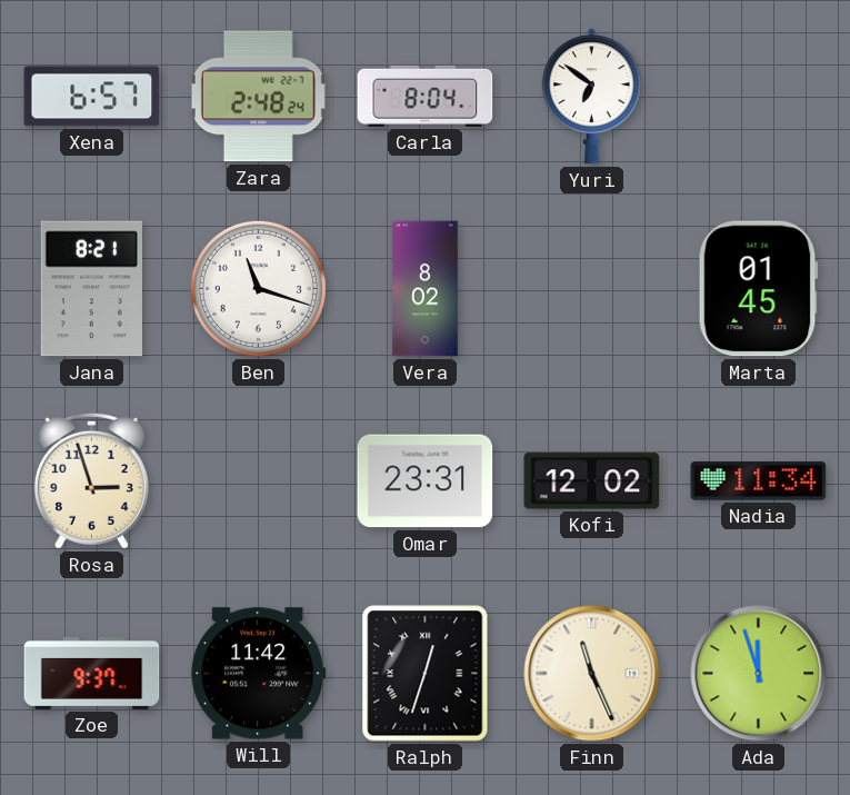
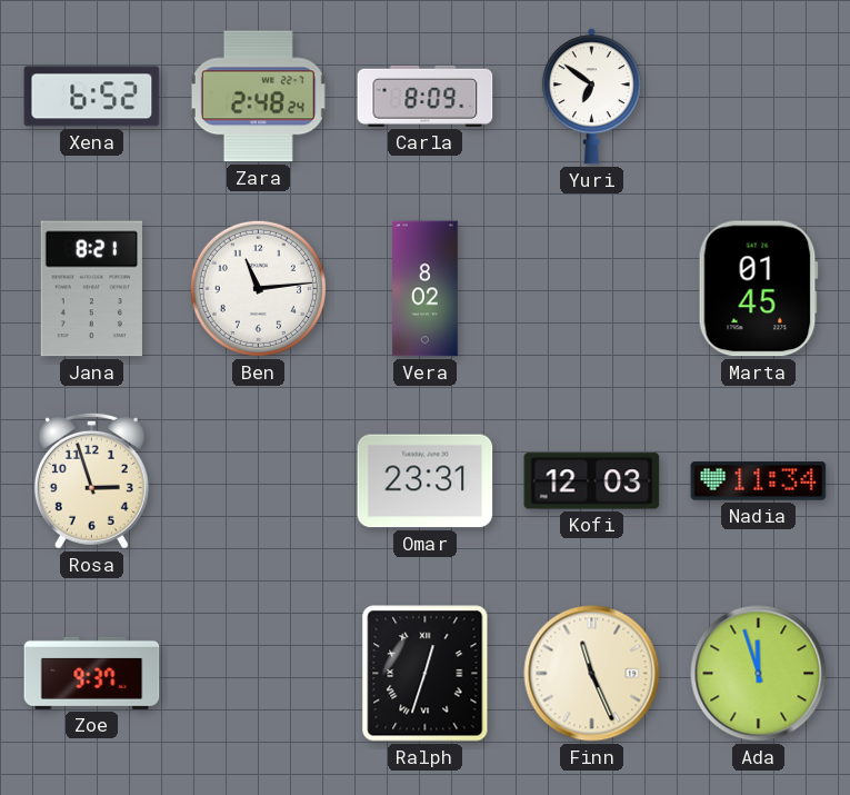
Xena: 6:57 -> 6:52 (92, 97)
Carla: 8:04 -> 8:09 (426, 96)
Ben: 11:18 -> 11:14 (258, 288)
Kofi: 12:02 -> 12:03 (592, 481)
Will: 11:42 -> none (259, 674)
